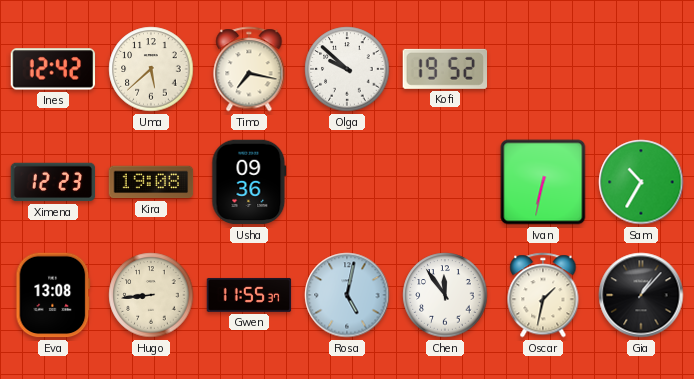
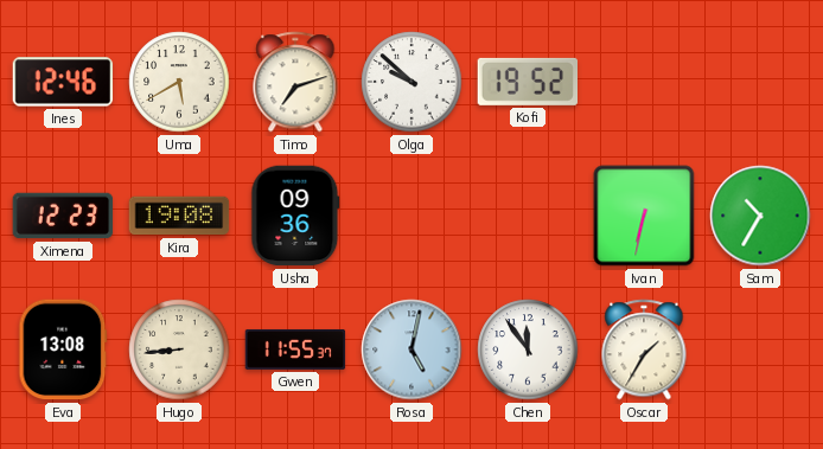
Ines: 12:42 -> 12:46 (63, 82)
Uma: 5:38 -> 5:40 (179, 82)
Timo: 7:17 -> 7:12 (295, 82)
Oscar: 1:32 -> 1:35 (644, 349)
Gia: 1:07 -> none (641, 295)
